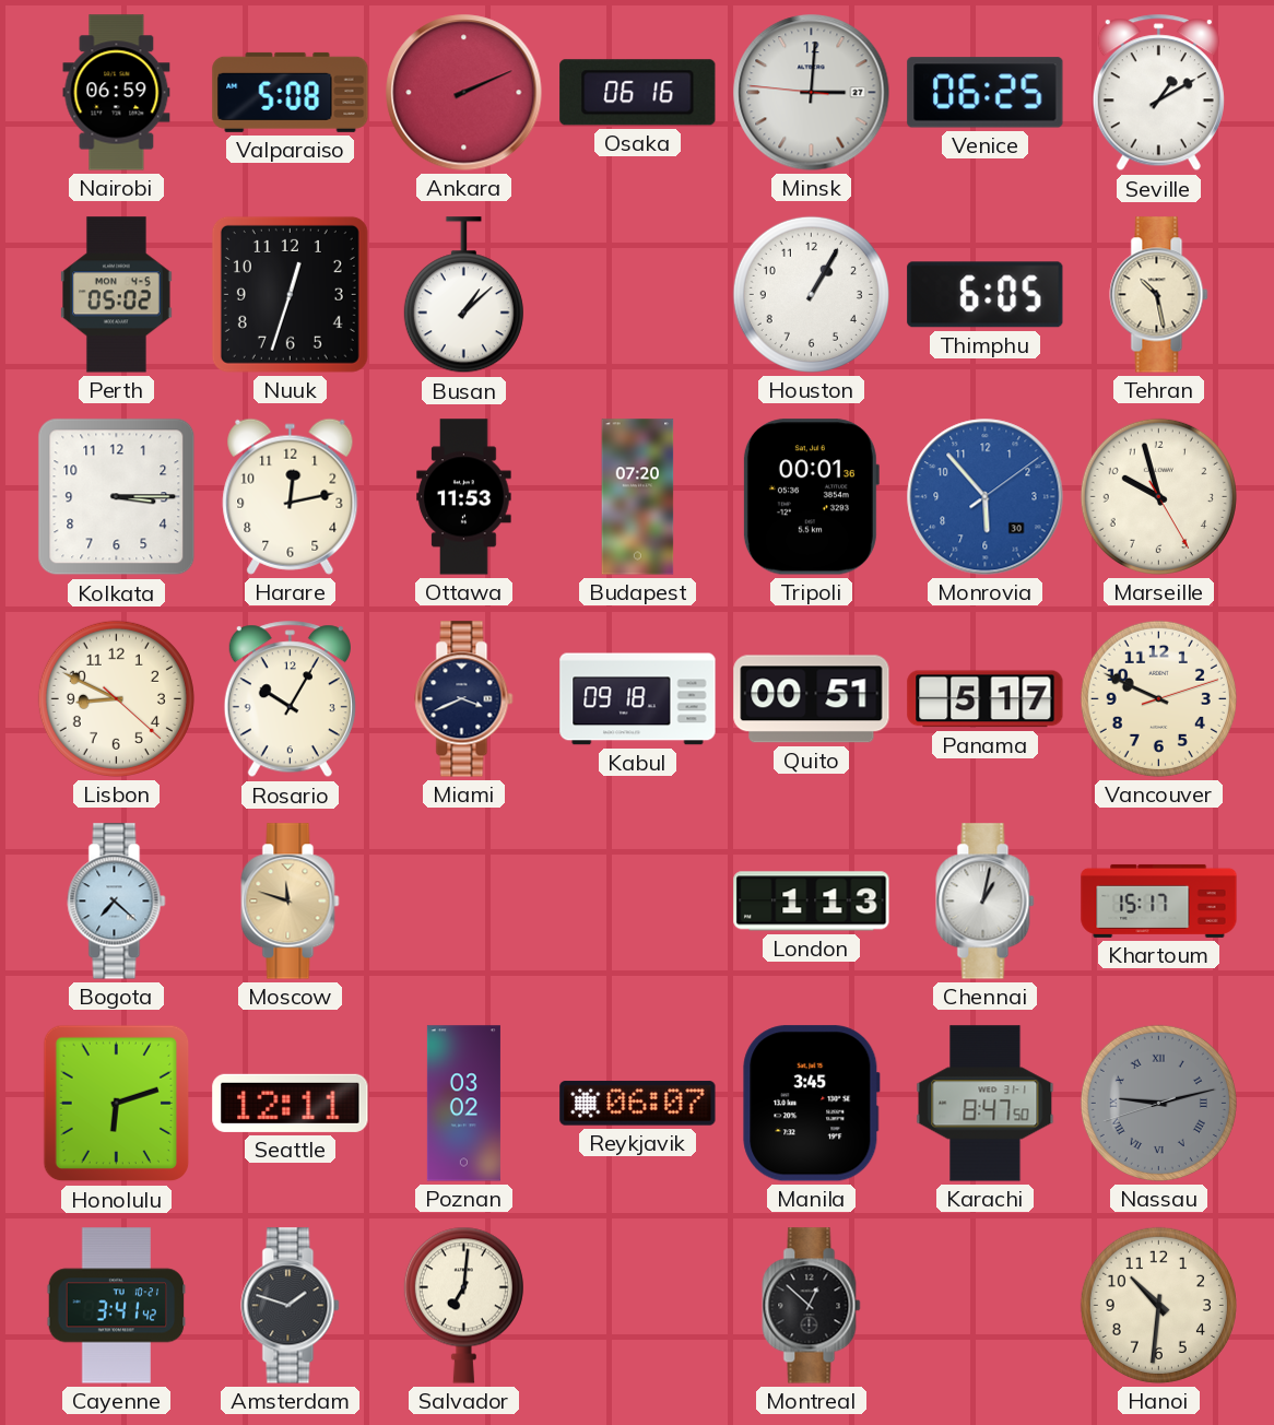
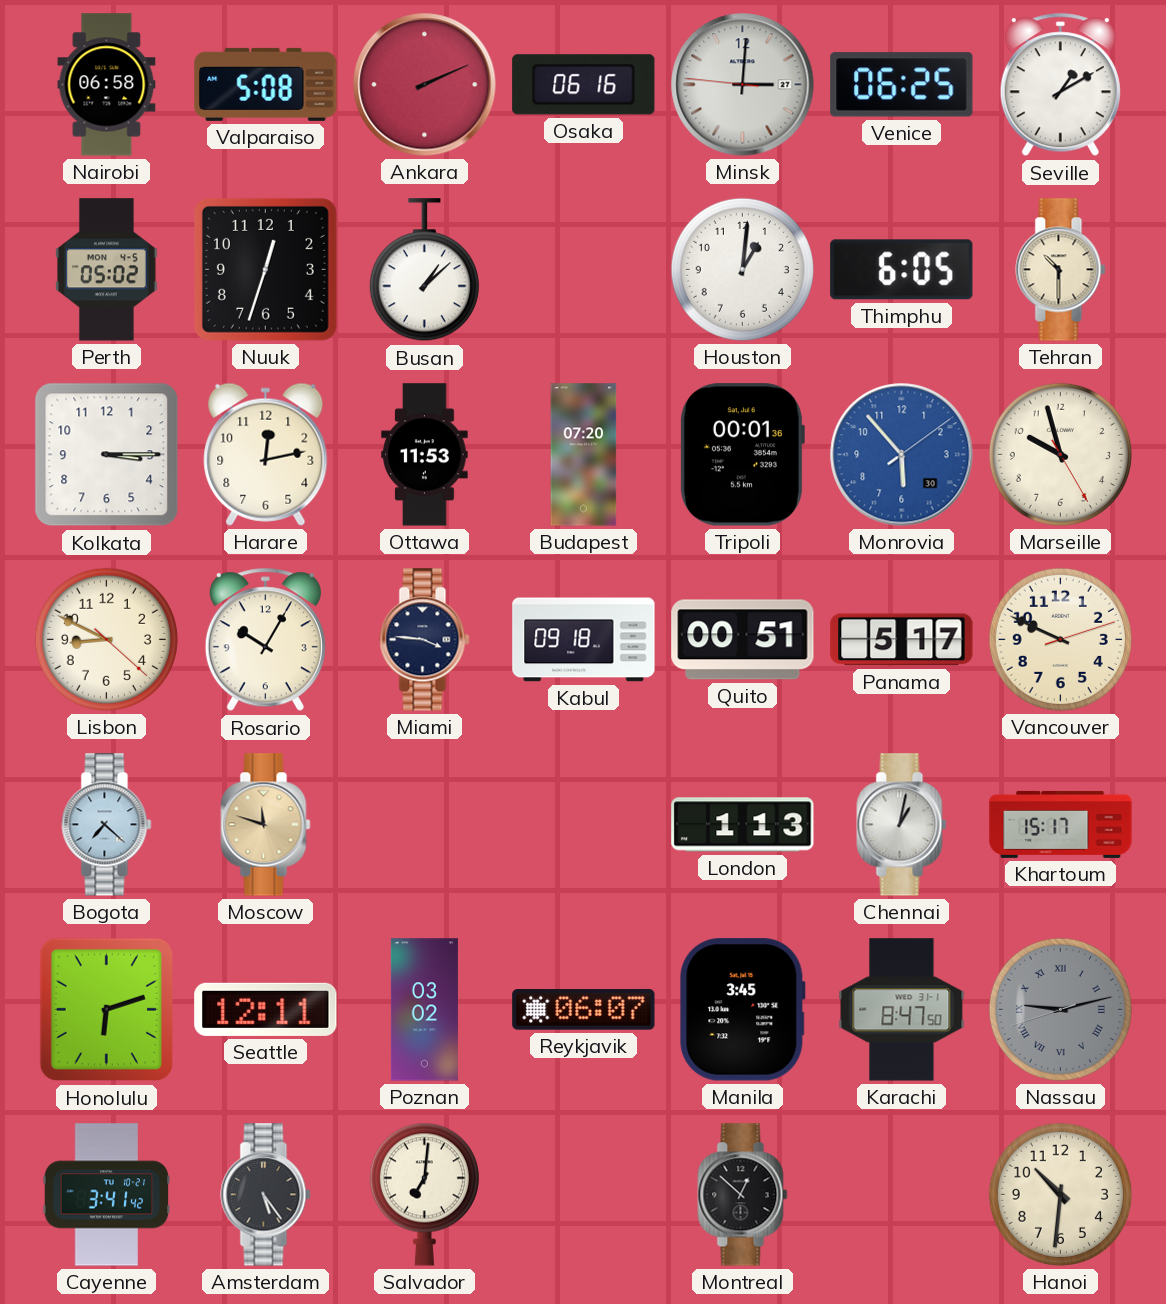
Nairobi: 06:59 -> 06:58 (107, 85)
Houston: 1:05 -> 1:01 (742, 269)
Tehran: 10:28 -> 10:30 (1061, 270)
Miami: 3:41 -> 3:46 (425, 640)
Amsterdam: 1:48 -> 5:24 (266, 1195)
